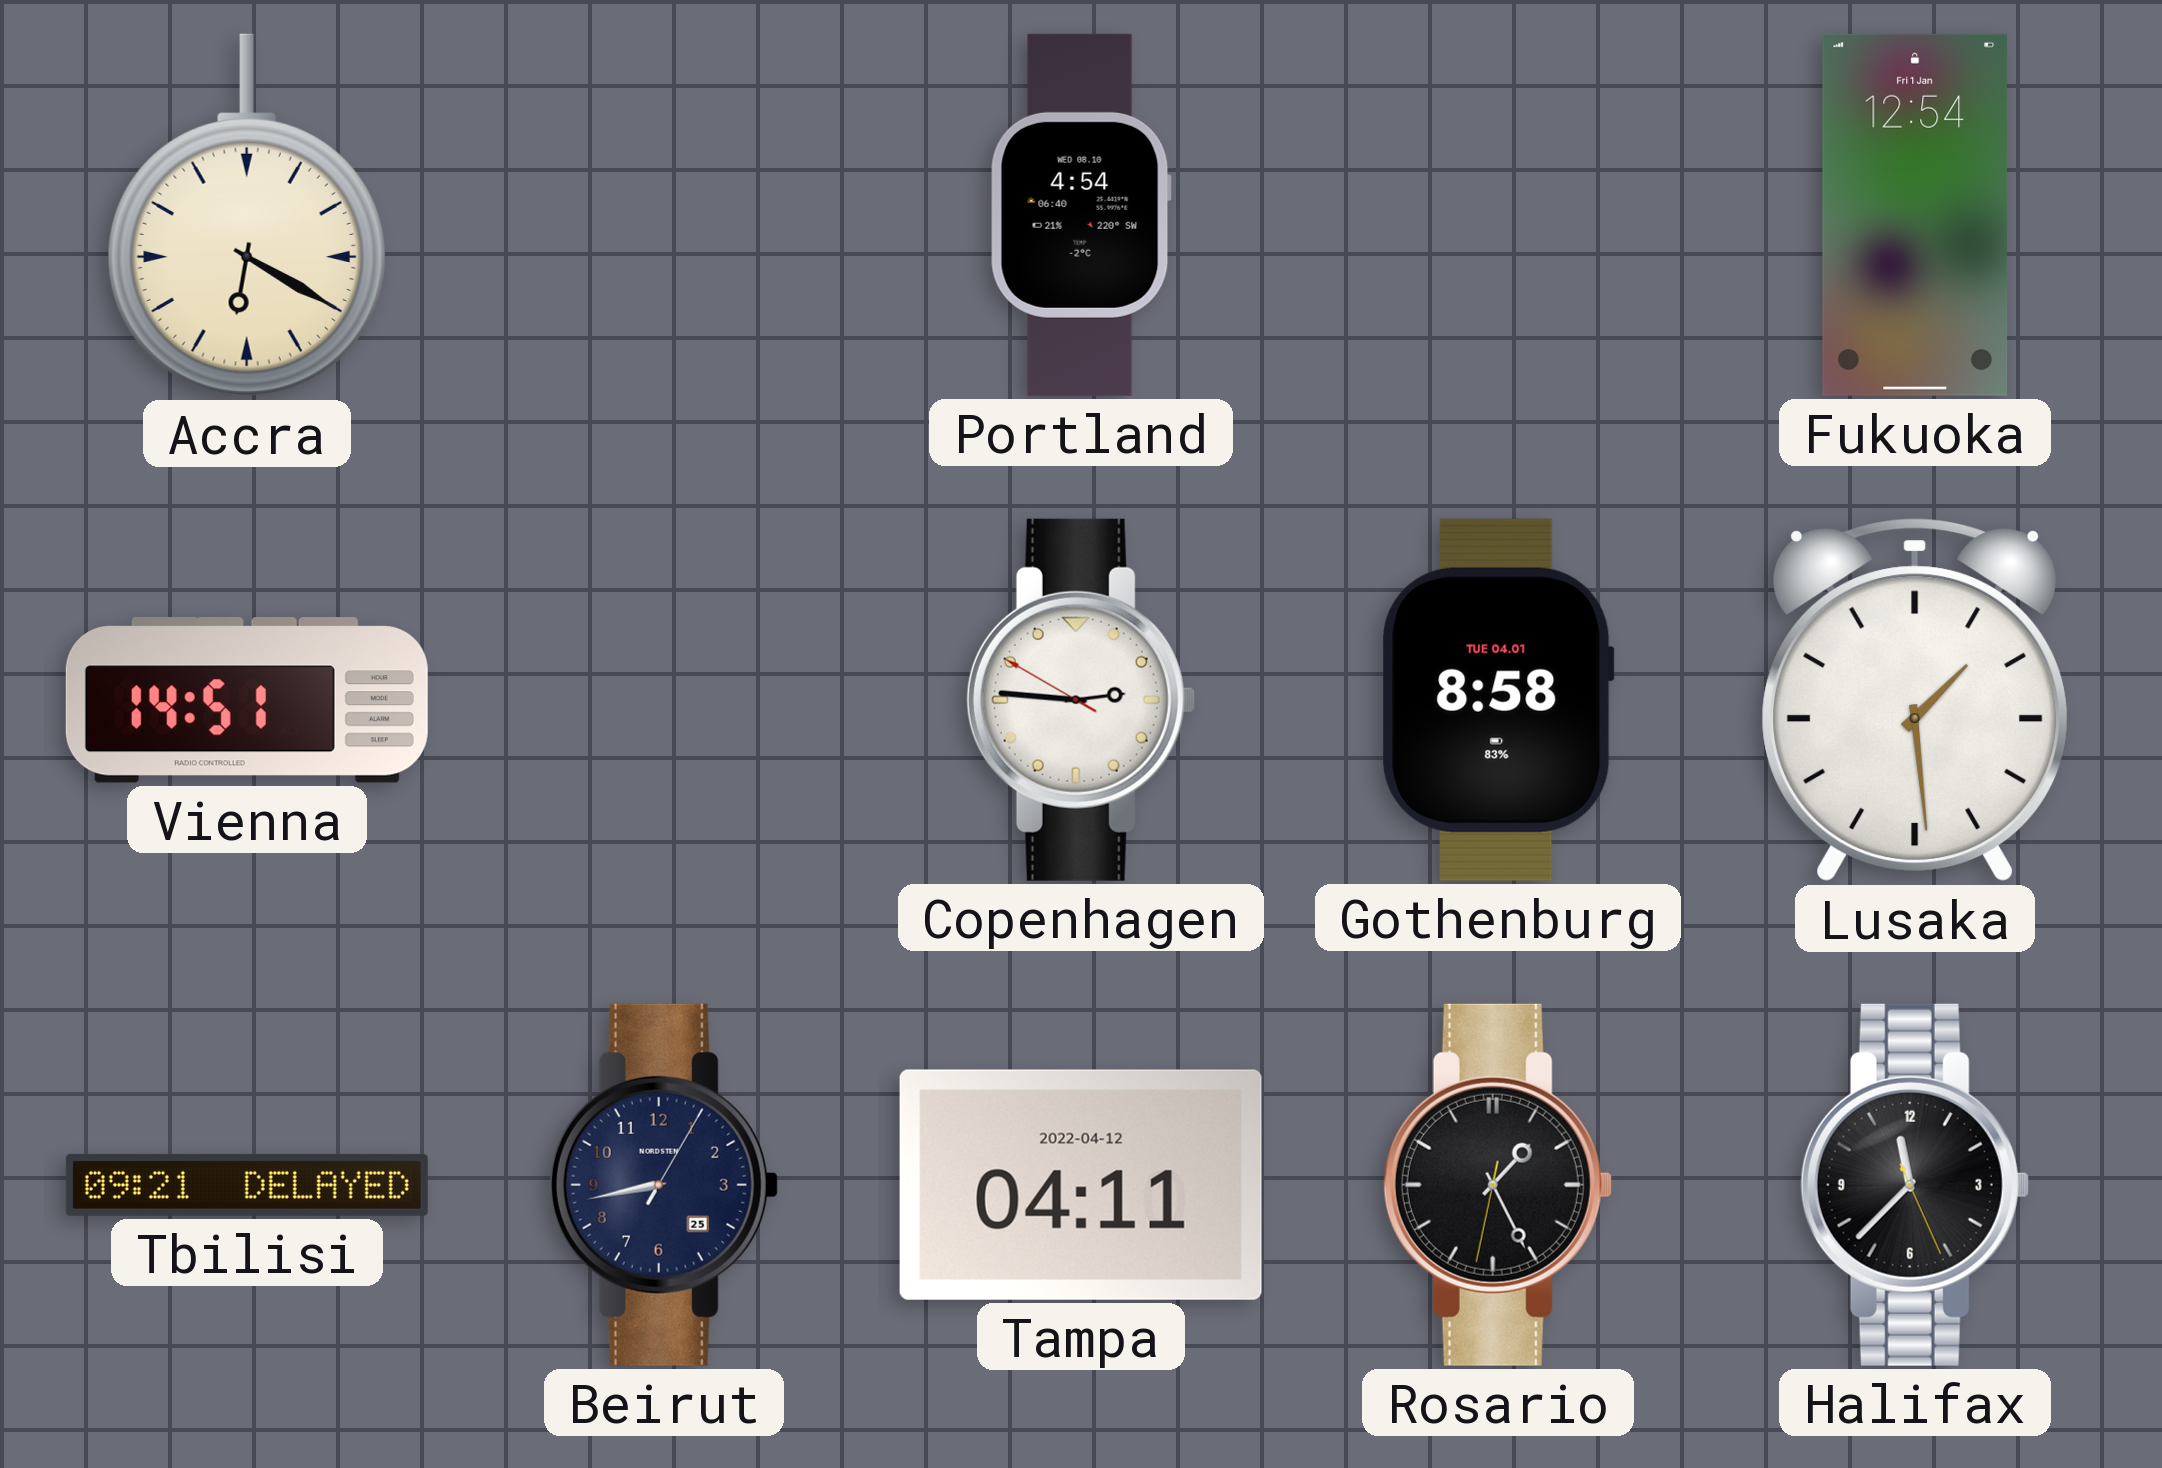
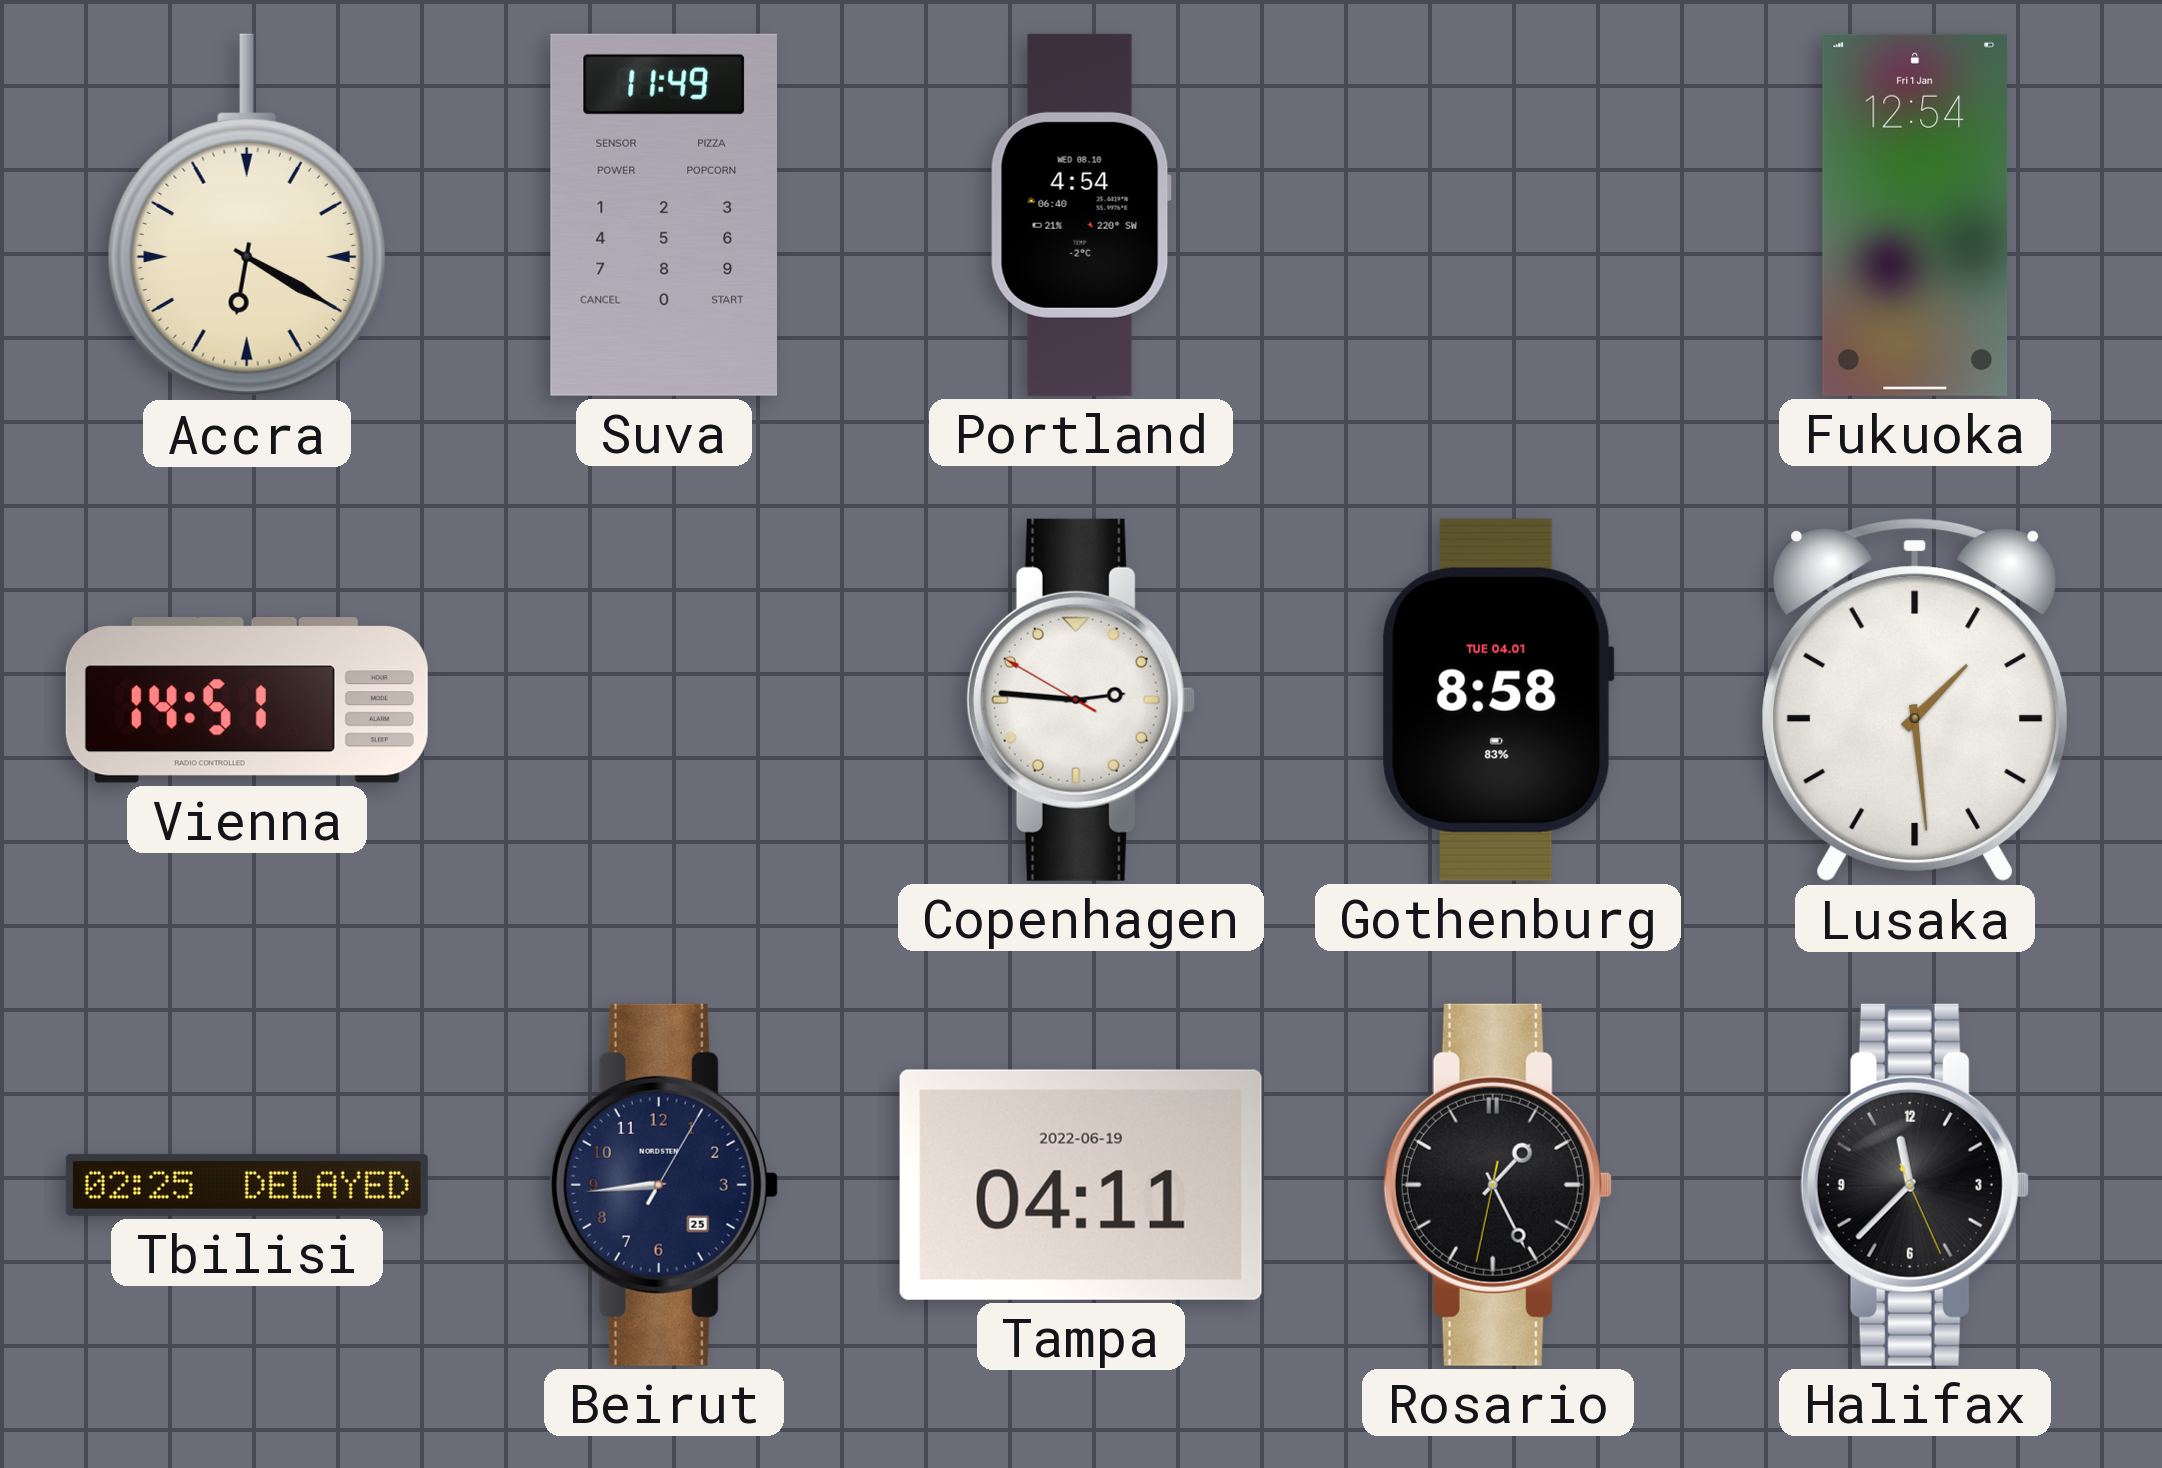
Suva: none -> 11:49 (664, 215)
Tbilisi: 09:21 -> 02:25 (247, 1185)
Beirut: 8:43 -> 8:44 (664, 1185)
Tampa date: 2022-04-12 -> 2022-06-19 (1081, 1185)
